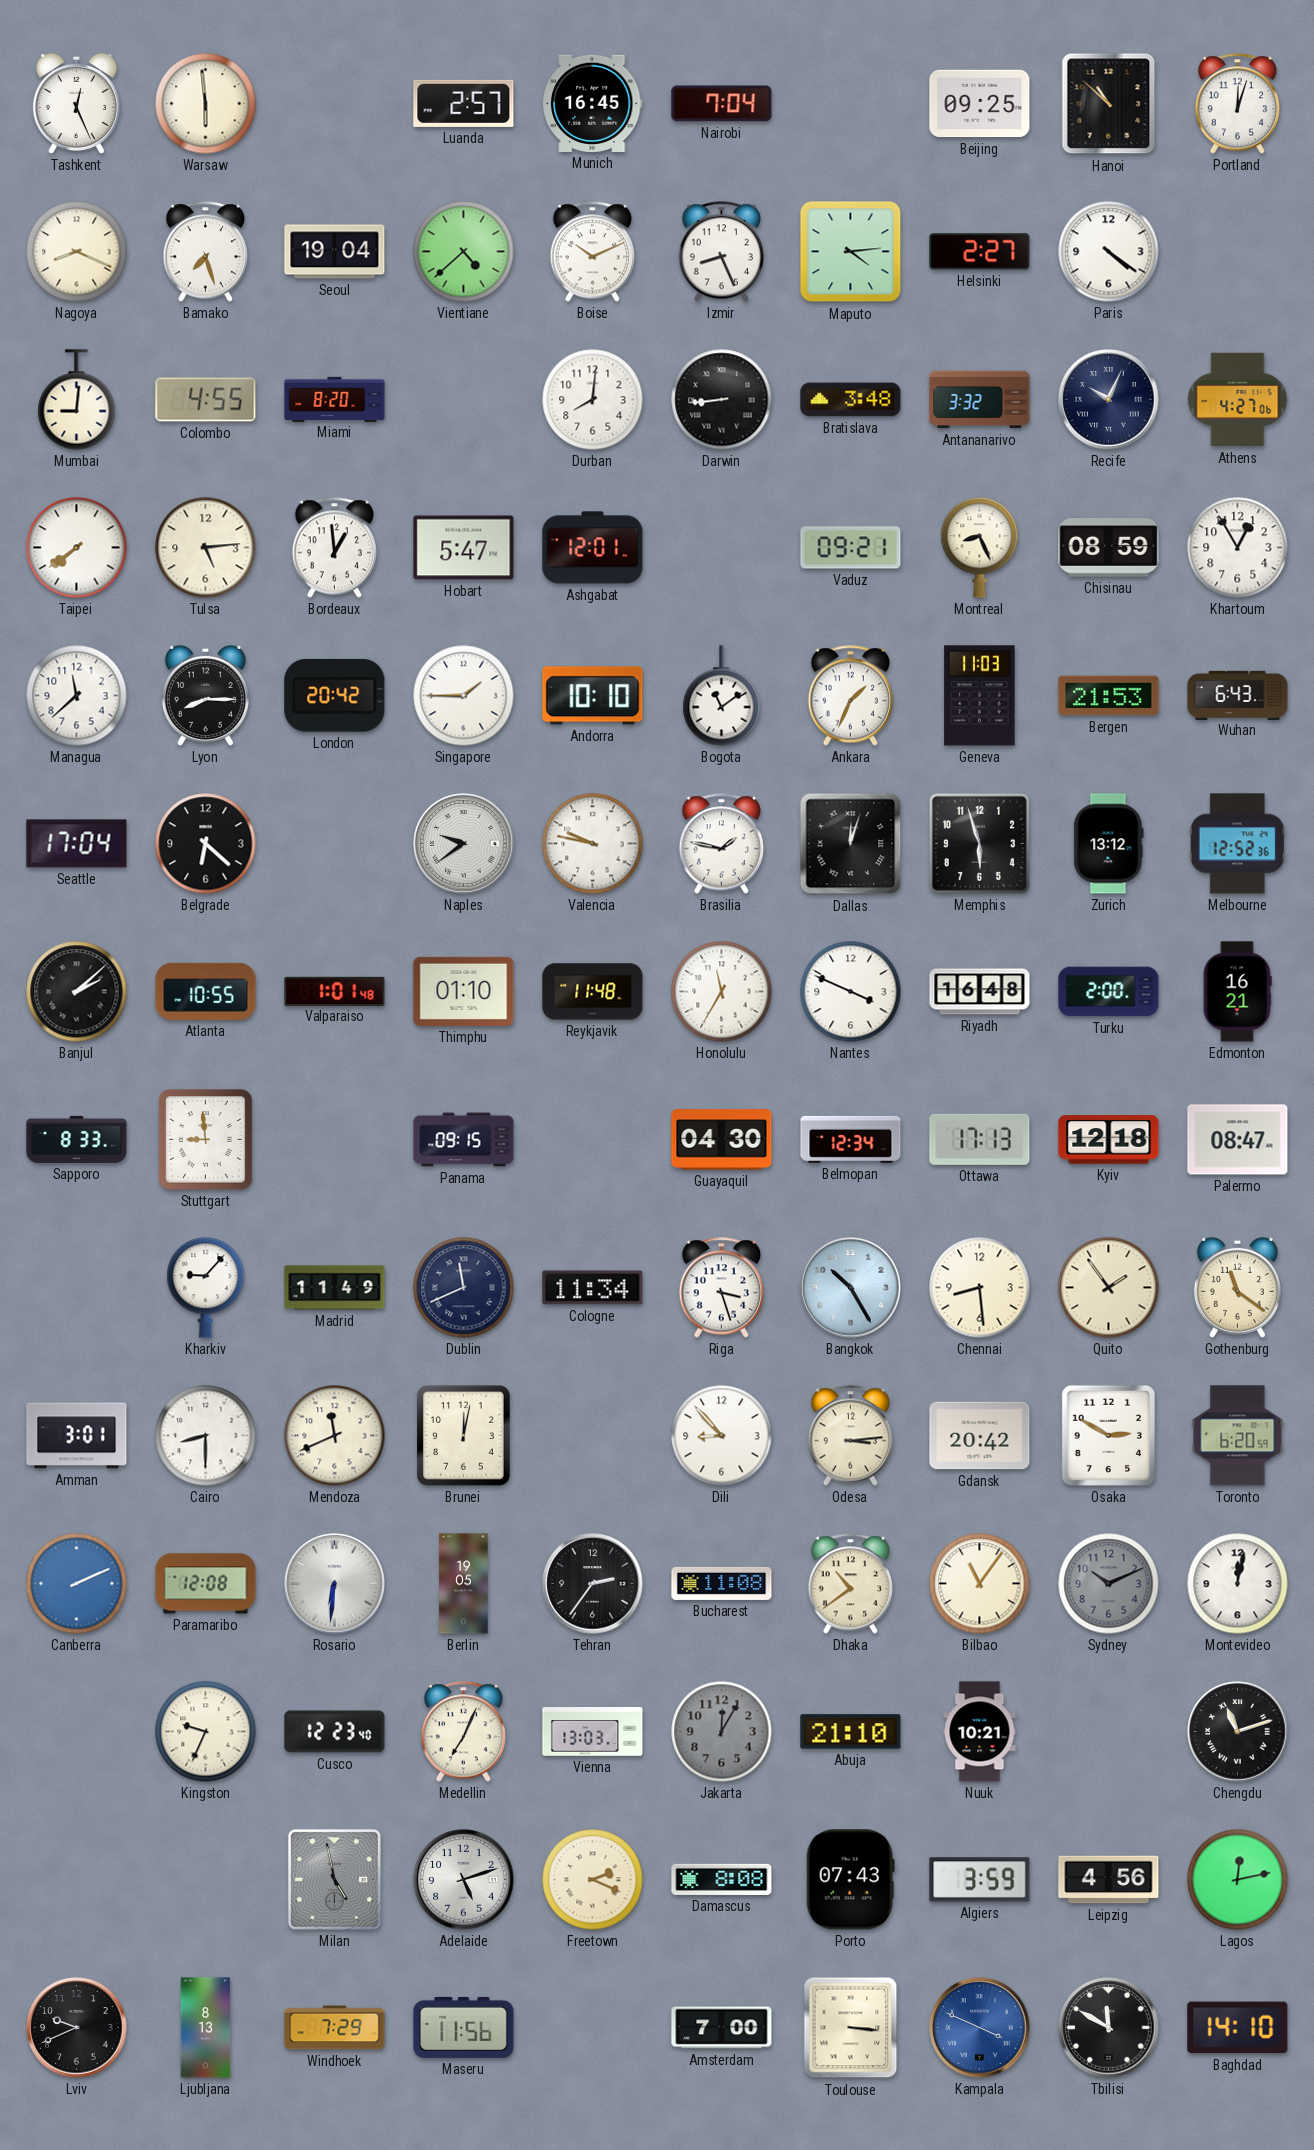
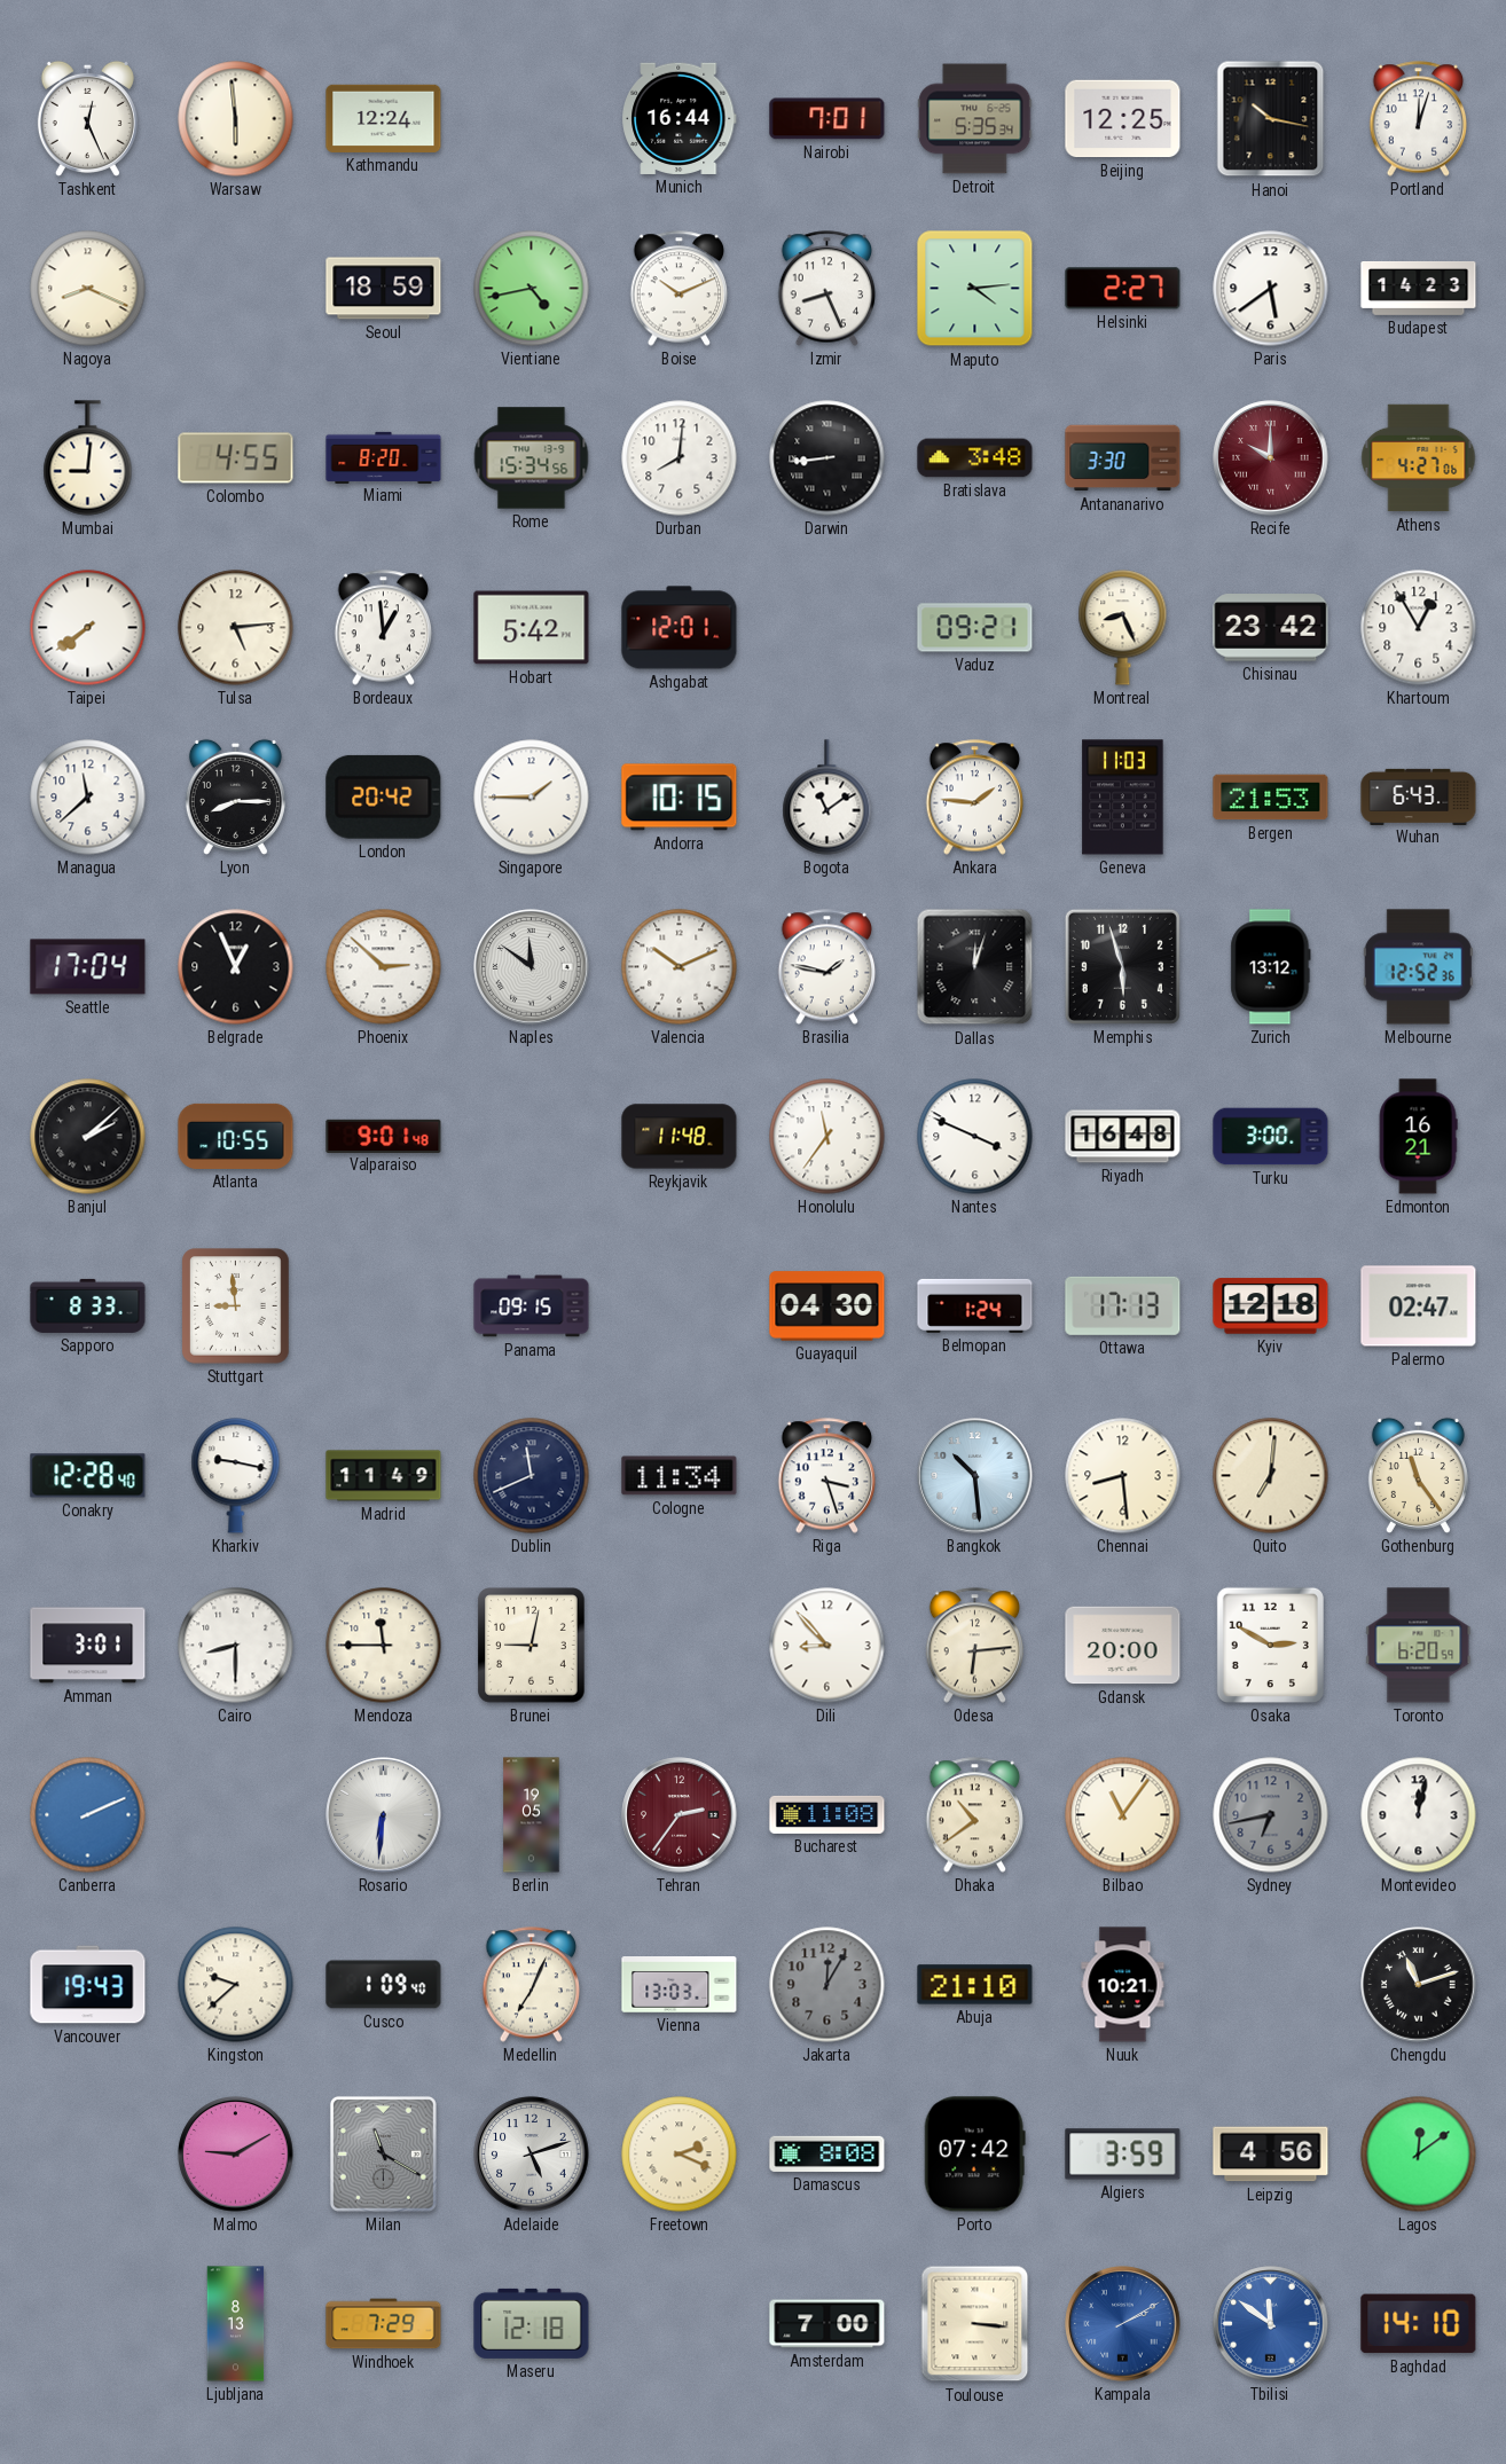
Kathmandu: none -> 12:24 (384, 118)
Luanda: 2:57 -> none (464, 103)
Munich: 16:45 -> 16:44 (680, 118)
Nairobi: 7:04 -> 7:01 (827, 119)
Detroit: none -> 5:35 (975, 119)
Beijing: 09:25 -> 12:25 (1123, 119)
Hanoi: 10:52 -> 10:17 (1271, 119)
Bamako: 7:27 -> none (206, 252)
Seoul: 19:04 -> 18:59 (384, 289)
Vientiane: 4:38 -> 4:43 (532, 289)
Paris: 4:21 -> 5:39 (1271, 289)
Budapest: none -> 14:23 (1419, 288)
Rome: none -> 15:34 (532, 458)
Antananarivo: 3:32 -> 3:30 (1123, 458)
Recife: 10:04 -> 10:00 (1271, 458)
Recife dial: navy -> burgundy (1271, 458)
Hobart: 5:47 -> 5:42 (532, 628)
Chisinau: 08:59 -> 23:42 (1271, 628)
Andorra: 10:10 -> 10:15 (680, 798)
Ankara: 1:34 -> 1:46 (975, 798)
Belgrade: 6:22 -> 12:56 (236, 967)
Phoenix: none -> 2:52 (384, 967)
Naples: 9:39 -> 11:51 (532, 967)
Valencia: 9:47 -> 10:11 (680, 967)
Valparaiso: 1:01 -> 9:01 (384, 1136)
Thimphu: 01:10 -> none (464, 991)
Honolulu: 11:35 -> 11:36 (827, 1137)
Turku: 2:00 -> 3:00 (1271, 1137)
Belmopan: 12:34 -> 1:24 (975, 1305)
Palermo: 08:47 -> 02:47 (1419, 1306)
Conakry: none -> 12:28 (88, 1476)
Kharkiv: 9:07 -> 9:17 (236, 1476)
Bangkok: 10:25 -> 10:29 (975, 1476)
Quito: 1:54 -> 7:01 (1271, 1476)
Gothenburg: 11:21 -> 11:24 (1418, 1475)
Mendoza: 11:41 -> 11:45 (384, 1646)
Brunei: 12:02 -> 9:02 (532, 1646)
Odesa: 3:14 -> 6:14 (975, 1646)
Gdansk: 20:42 -> 20:00 (1123, 1646)
Paramaribo: 12:08 -> none (206, 1584)
Tehran dial: black -> burgundy (680, 1815)
Sydney: 10:11 -> 6:43 (1271, 1815)
Vancouver: none -> 19:43 (88, 1985)
Kingston: 9:34 -> 9:38 (236, 1985)
Cusco: 12:23 -> 1:09 (384, 1985)
Malmo: none -> 9:10 (236, 2155)
Milan: 4:58 -> 11:20 (383, 2153)
Porto: 07:43 -> 07:42 (974, 2155)
Lagos: 12:13 -> 12:09 (1419, 2155)
Lviv: 9:41 -> none (77, 2028)
Maseru: 11:56 -> 12:18 (532, 2323)
Kampala: 3:49 -> 2:10 (1123, 2324)
Tbilisi: 11:50 -> 11:51 (1271, 2324)
Tbilisi dial: black -> blue (1271, 2324)
